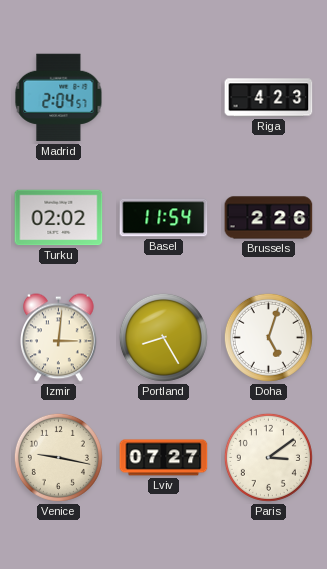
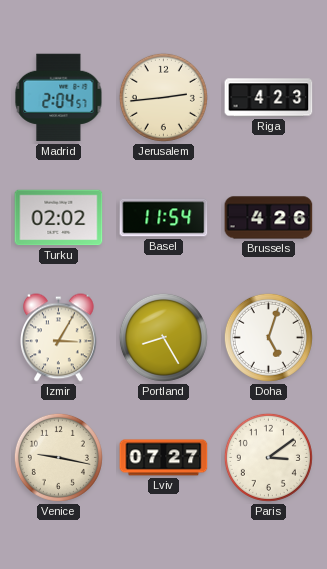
Jerusalem: none -> 2:44 (163, 97)
Brussels: 2:26 -> 4:26 (269, 218)
Izmir: 3:01 -> 3:05 (59, 338)
